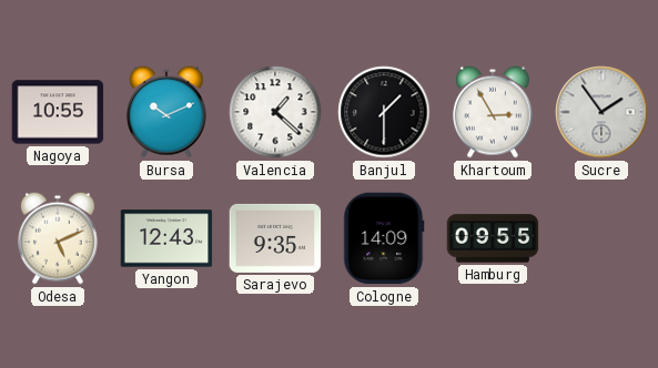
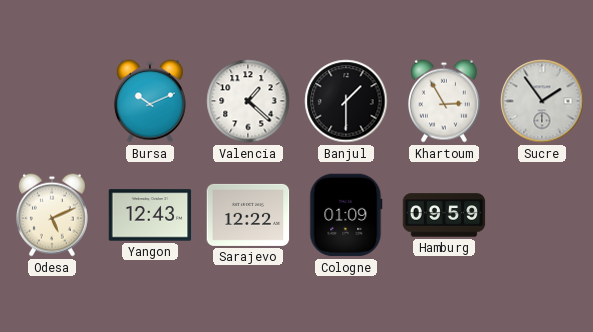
Nagoya: 10:55 -> none (58, 112)
Sarajevo: 9:35 -> 12:22 (248, 215)
Cologne: 14:09 -> 01:09 (346, 215)
Hamburg: 09:55 -> 09:59 (444, 215)
